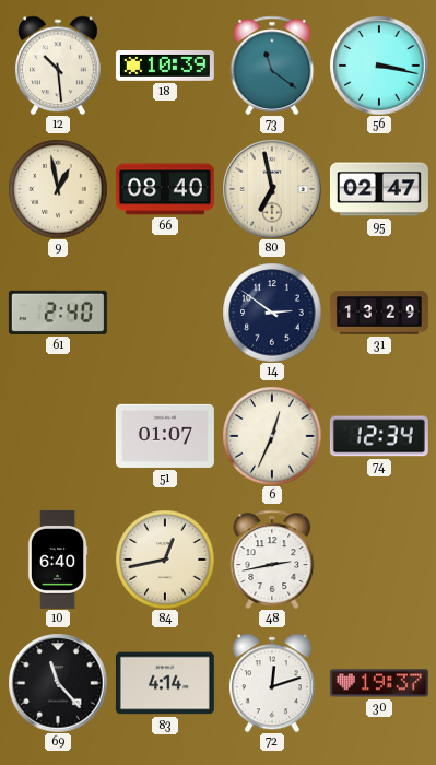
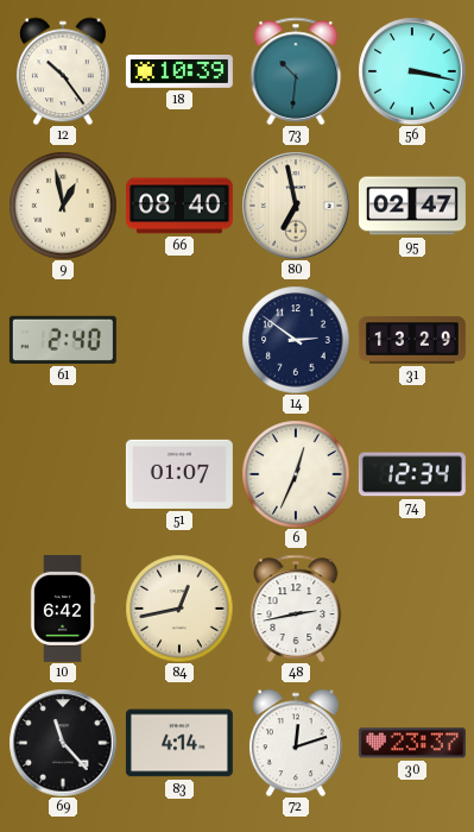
12: 10:29 -> 10:24 (63, 71)
73: 11:21 -> 10:31 (296, 71)
10: 6:40 -> 6:42 (63, 609)
30: 19:37 -> 23:37 (412, 743)
